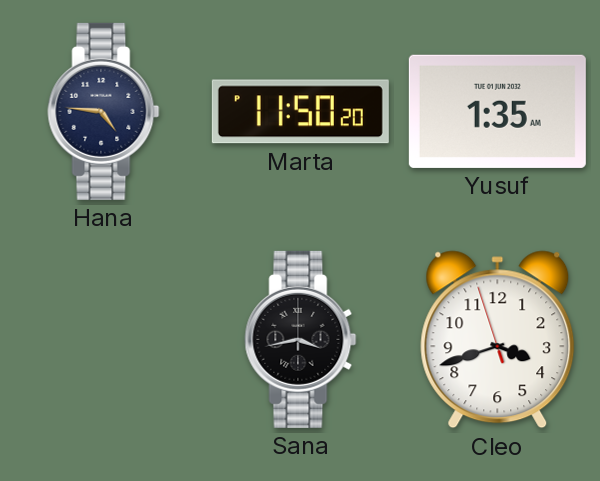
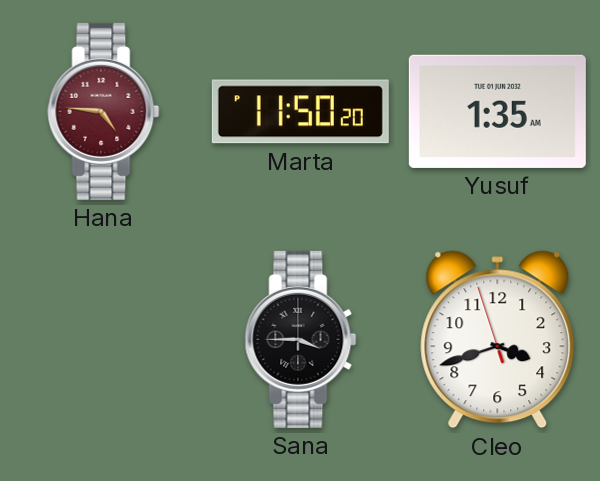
Hana dial: navy -> burgundy (104, 111)
Sana: 3:43 -> 3:45 (301, 339)
